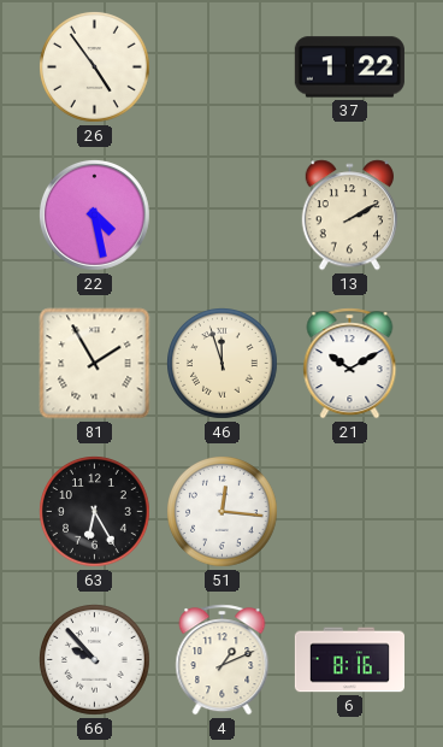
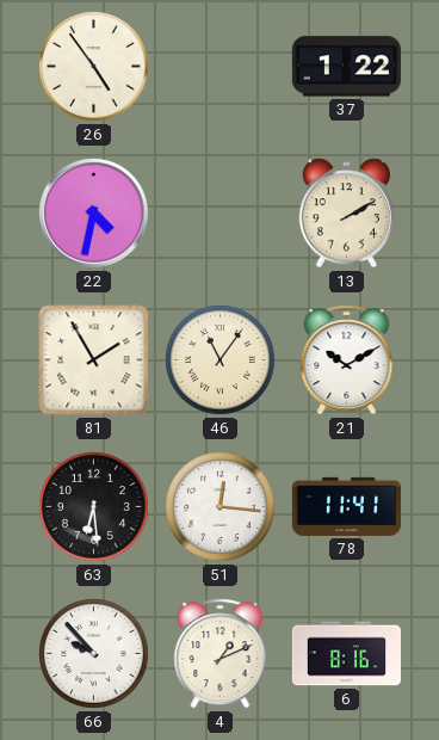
22: 4:28 -> 4:32 (94, 214)
46: 11:57 -> 11:06 (221, 360)
63: 6:25 -> 6:29 (94, 507)
78: none -> 11:41 (346, 506)
